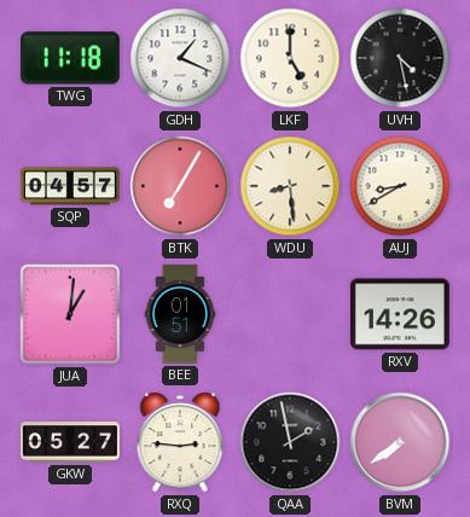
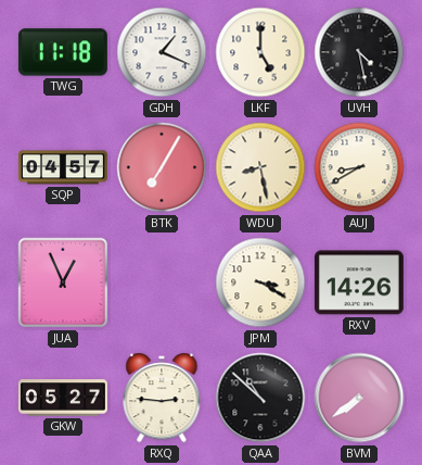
WDU: 8:29 -> 8:28 (260, 167)
JUA: 1:01 -> 12:56 (63, 282)
BEE: 01:51 -> none (180, 314)
JPM: none -> 3:20 (260, 282)
QAA: 1:58 -> 10:52 (260, 398)
